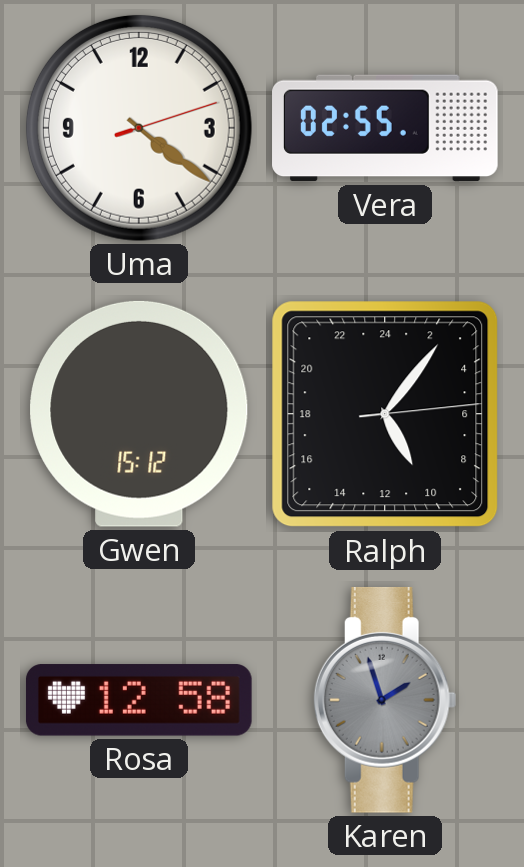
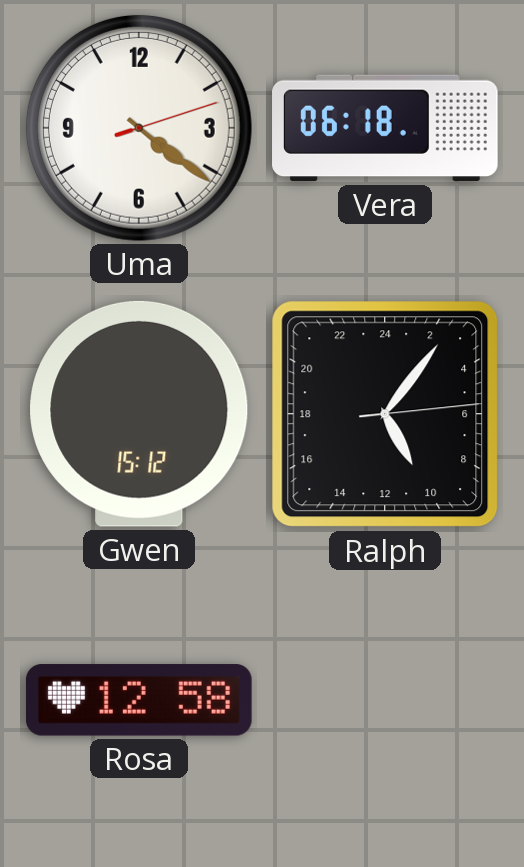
Vera: 02:55 -> 06:18 (385, 128)
Karen: 1:57 -> none (385, 700)
